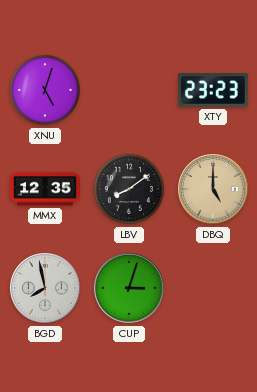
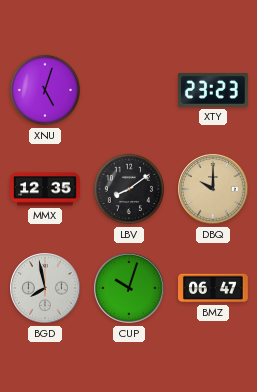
DBQ: 5:00 -> 10:00 (213, 189)
CUP: 3:03 -> 10:03 (129, 288)
BMZ: none -> 06:47 (214, 288)
